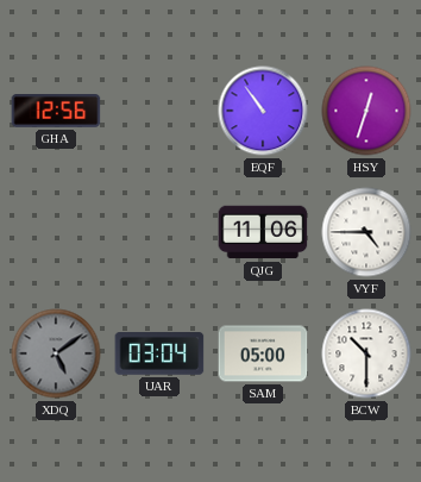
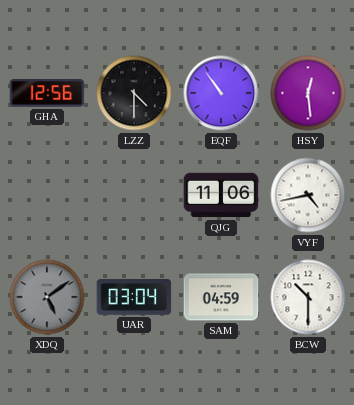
LZZ: none -> 4:30 (134, 93)
HSY: 12:33 -> 12:29 (308, 93)
VYF: 4:45 -> 4:43 (308, 195)
SAM: 05:00 -> 04:59 (221, 297)
